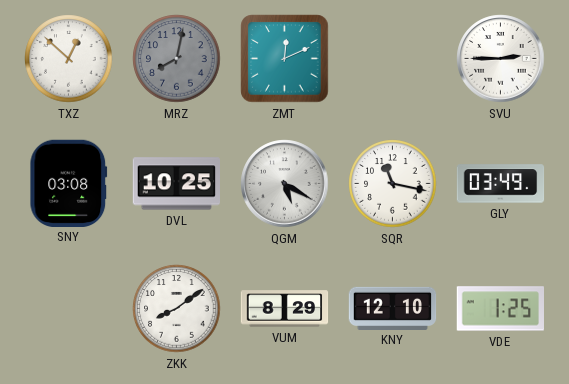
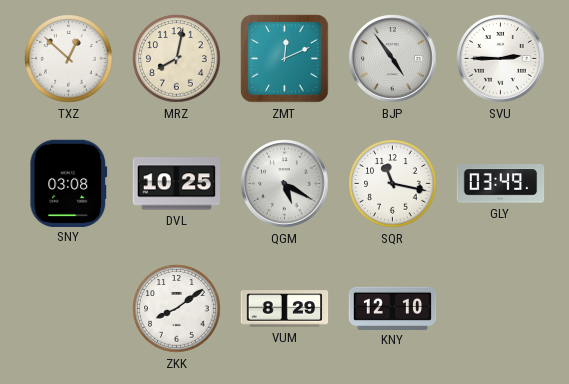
MRZ dial: grey -> cream (177, 59)
BJP: none -> 4:54 (393, 59)
VDE: 1:25 -> none (500, 309)
